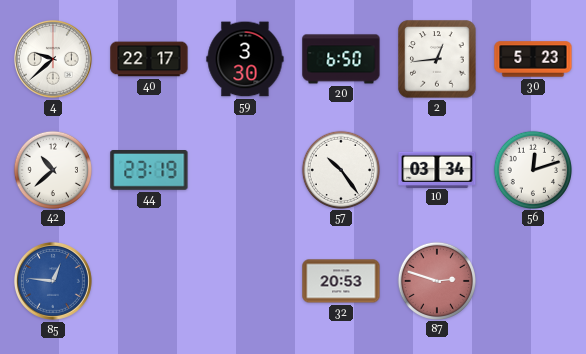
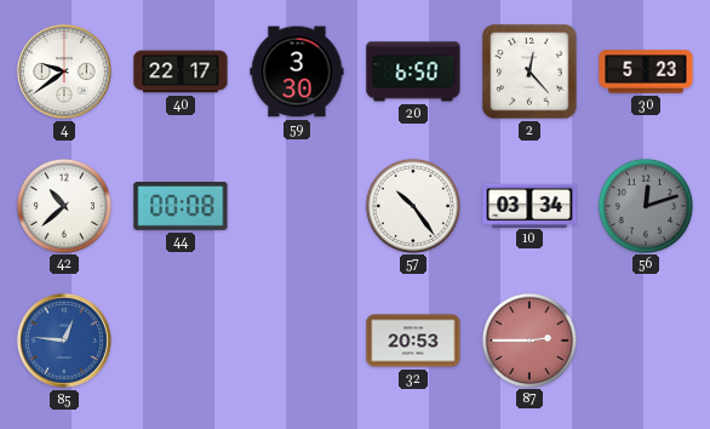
4: 9:38 -> 9:39 (64, 71)
2: 12:44 -> 12:23 (529, 71)
44: 23:19 -> 00:08 (181, 207)
56 dial: white -> grey (645, 205)
87: 2:48 -> 2:45 (528, 339)
